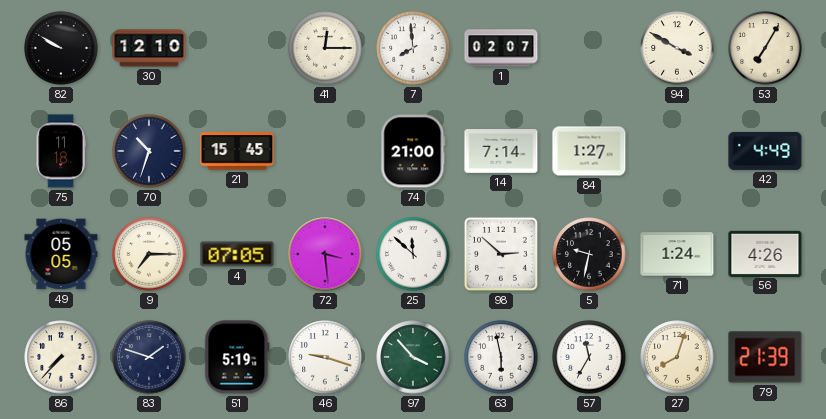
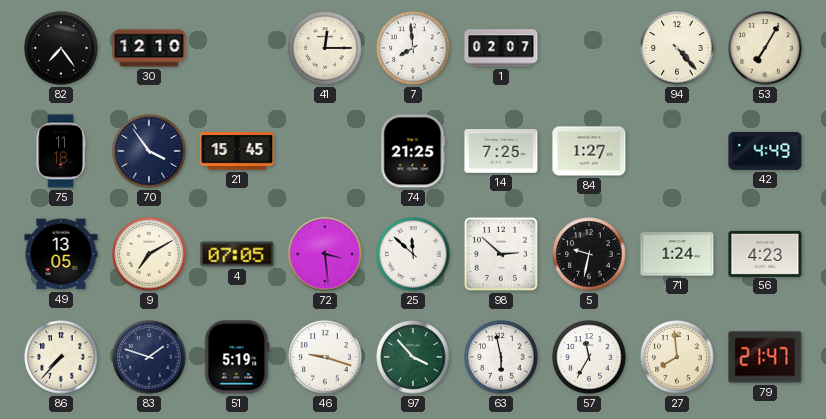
82: 9:50 -> 7:24 (61, 48)
94: 3:50 -> 4:23 (677, 48)
70: 10:33 -> 3:54 (149, 151)
74: 21:00 -> 21:25 (413, 151)
14: 7:14 -> 7:25 (501, 151)
49: 05:05 -> 13:05 (61, 254)
9: 7:15 -> 7:10 (149, 254)
56: 4:26 -> 4:23 (765, 253)
27: 8:03 -> 7:59 (677, 357)
79: 21:39 -> 21:47 (765, 357)
